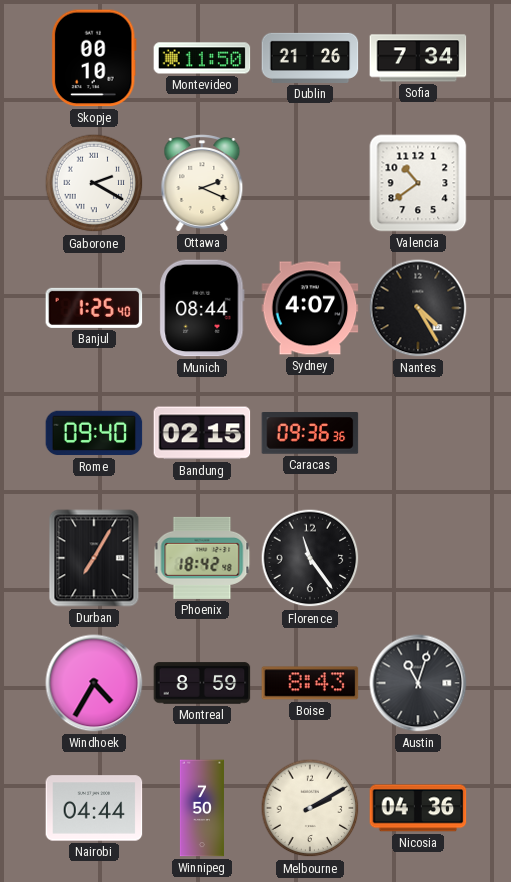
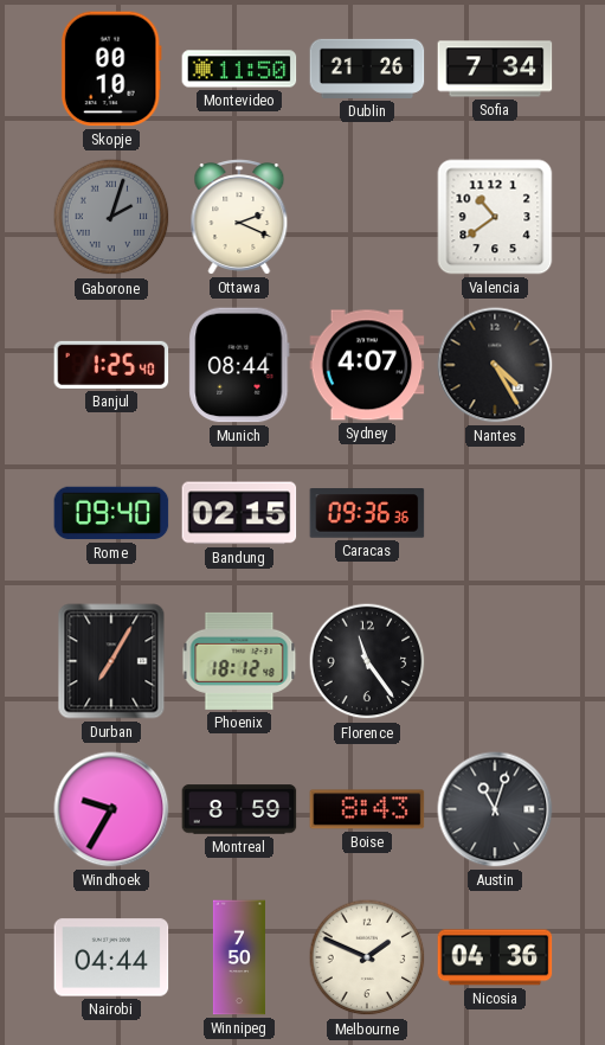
Gaborone: 2:20 -> 2:03 (111, 217)
Gaborone dial: white -> grey (111, 217)
Phoenix: 18:42 -> 18:12 (239, 661)
Windhoek: 4:35 -> 9:35 (111, 809)
Melbourne: 2:10 -> 1:49 (367, 957)
